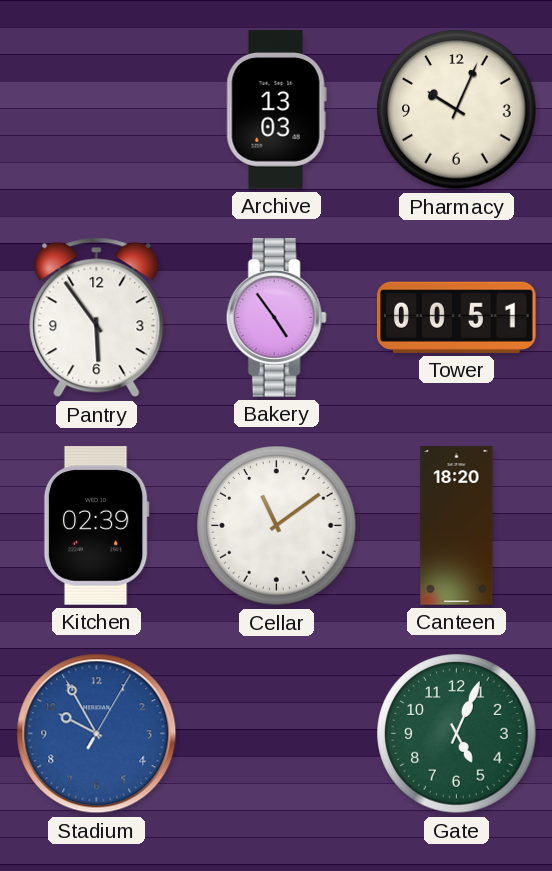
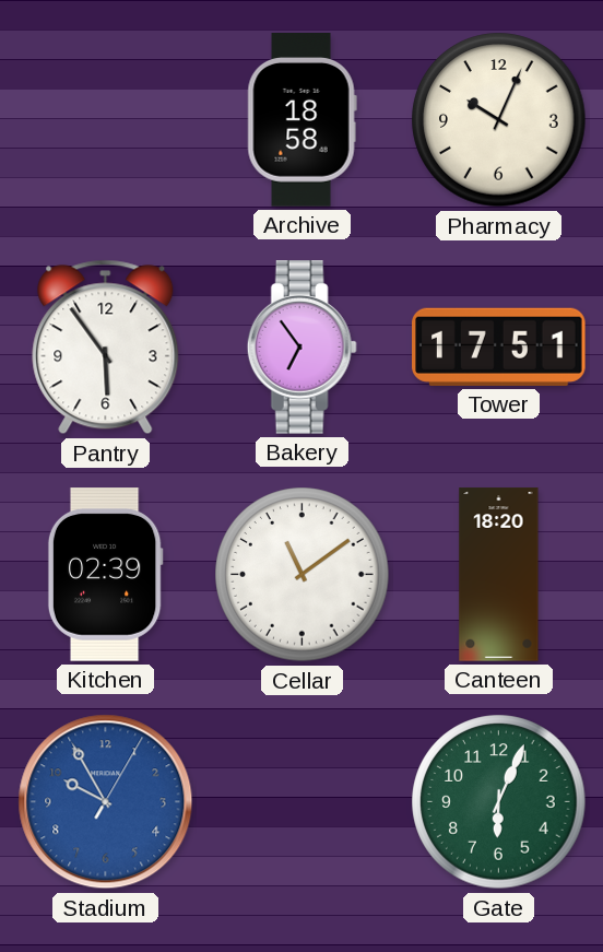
Archive: 13:03 -> 18:58 (301, 120)
Bakery: 4:54 -> 6:54 (301, 348)
Tower: 00:51 -> 17:51 (499, 346)
Gate: 5:04 -> 6:04 (499, 802)
